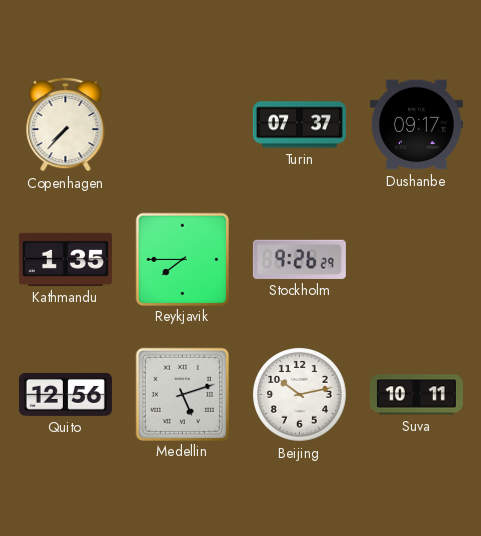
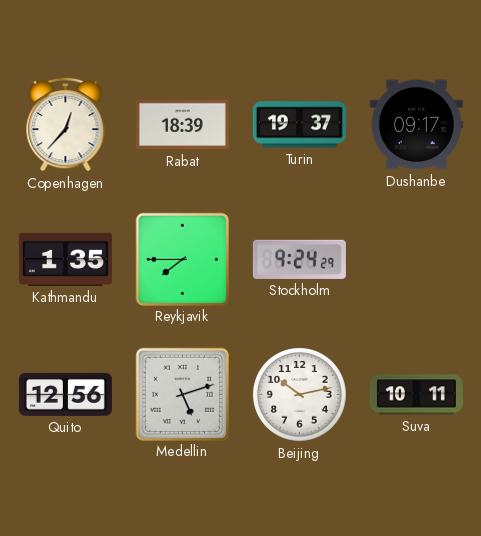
Copenhagen: 7:37 -> 12:37 (66, 124)
Rabat: none -> 18:39 (182, 125)
Turin: 07:37 -> 19:37 (299, 125)
Stockholm: 9:26 -> 9:24 (299, 259)
